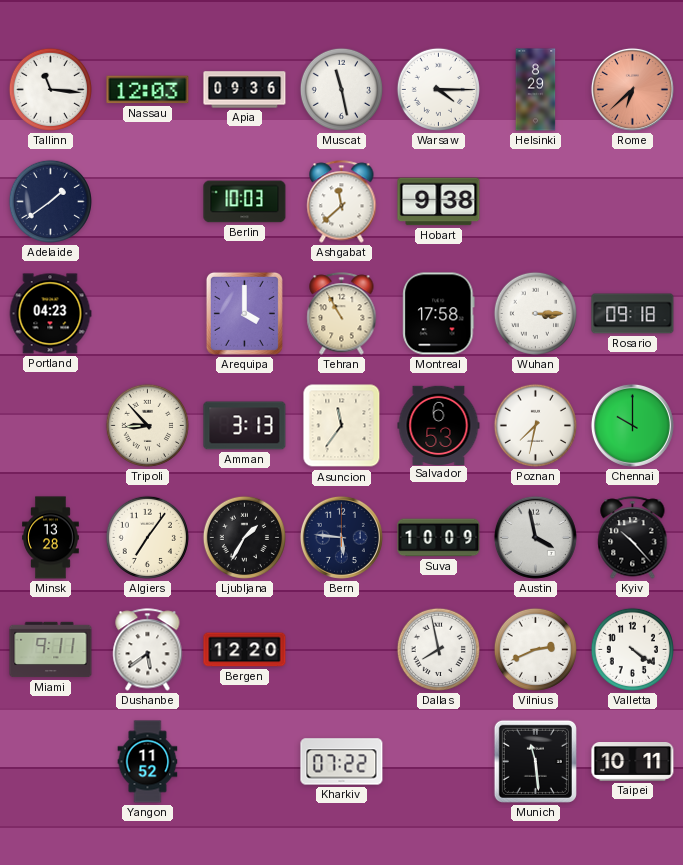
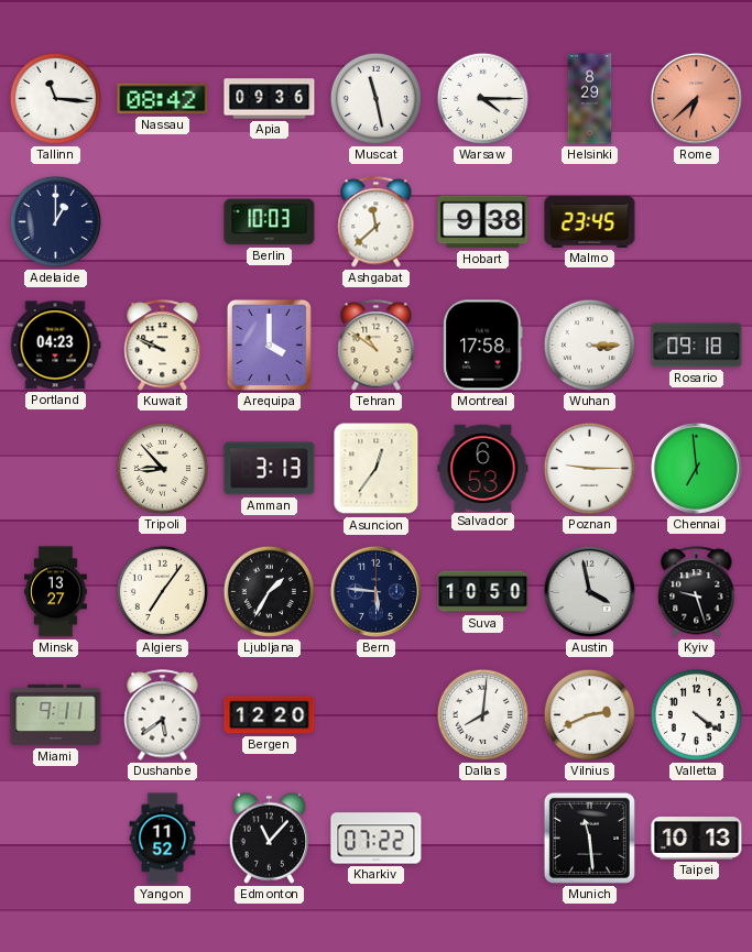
Nassau: 12:03 -> 08:42 (163, 99)
Adelaide: 1:39 -> 1:00 (55, 221)
Malmo: none -> 23:45 (590, 221)
Kuwait: none -> 9:49 (163, 346)
Tehran: 10:55 -> 10:51 (377, 346)
Asuncion: 11:36 -> 12:36 (377, 469)
Poznan: 7:32 -> 9:15 (589, 468)
Chennai: 10:00 -> 6:59 (696, 468)
Minsk: 13:28 -> 13:27 (56, 592)
Suva: 10:09 -> 10:50 (483, 592)
Kyiv: 10:23 -> 9:27 (697, 592)
Dallas: 7:58 -> 8:01 (482, 714)
Edmonton: none -> 11:07 (270, 838)
Taipei: 10:11 -> 10:13 (697, 839)
